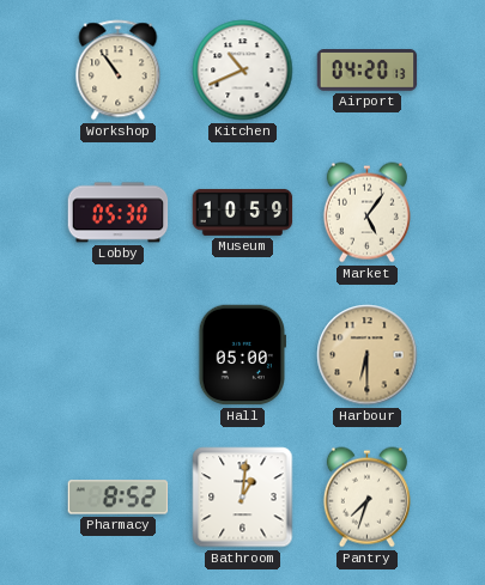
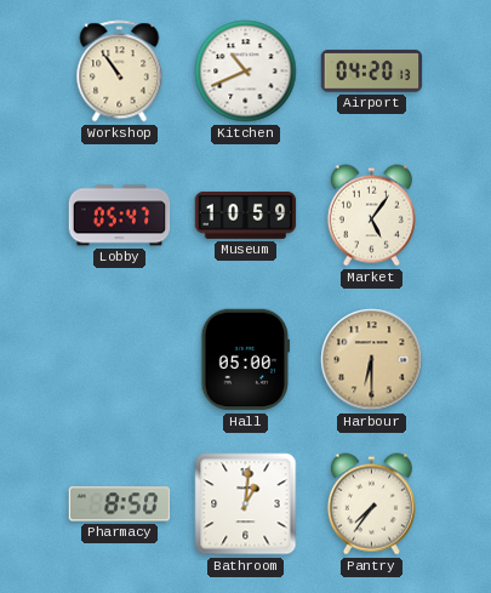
Lobby: 05:30 -> 05:47 (120, 216)
Pharmacy: 8:52 -> 8:50 (120, 504)
Pantry: 7:33 -> 7:36 (371, 504)
